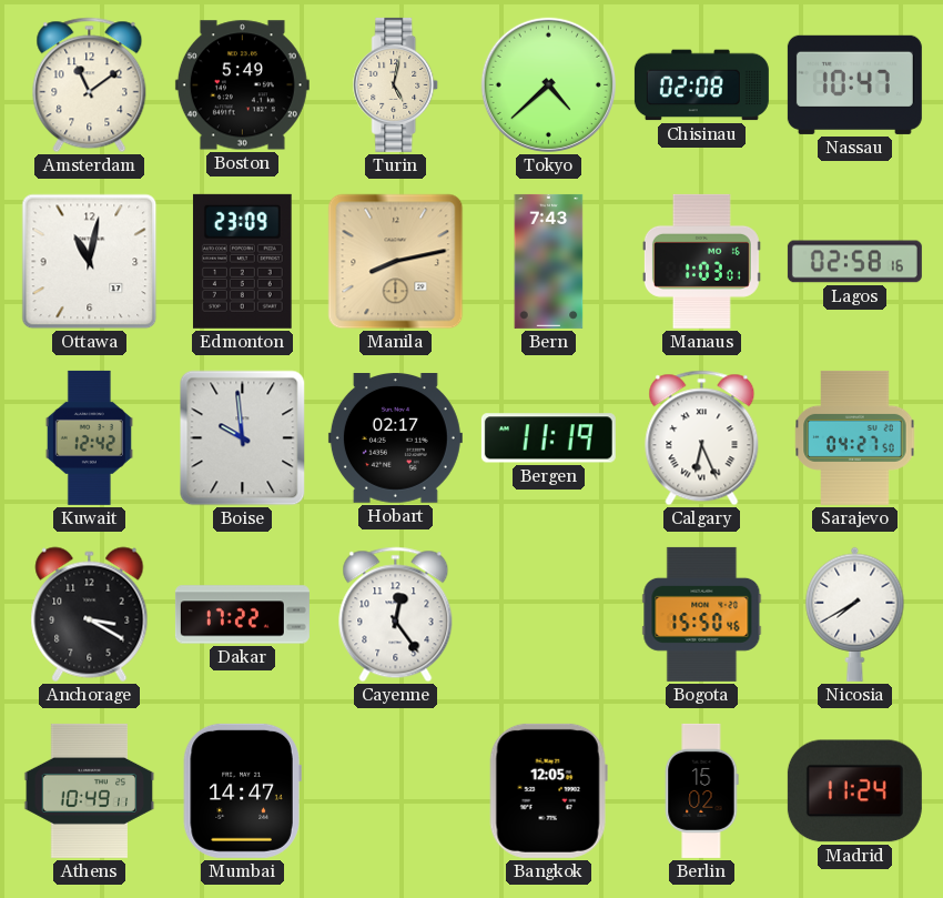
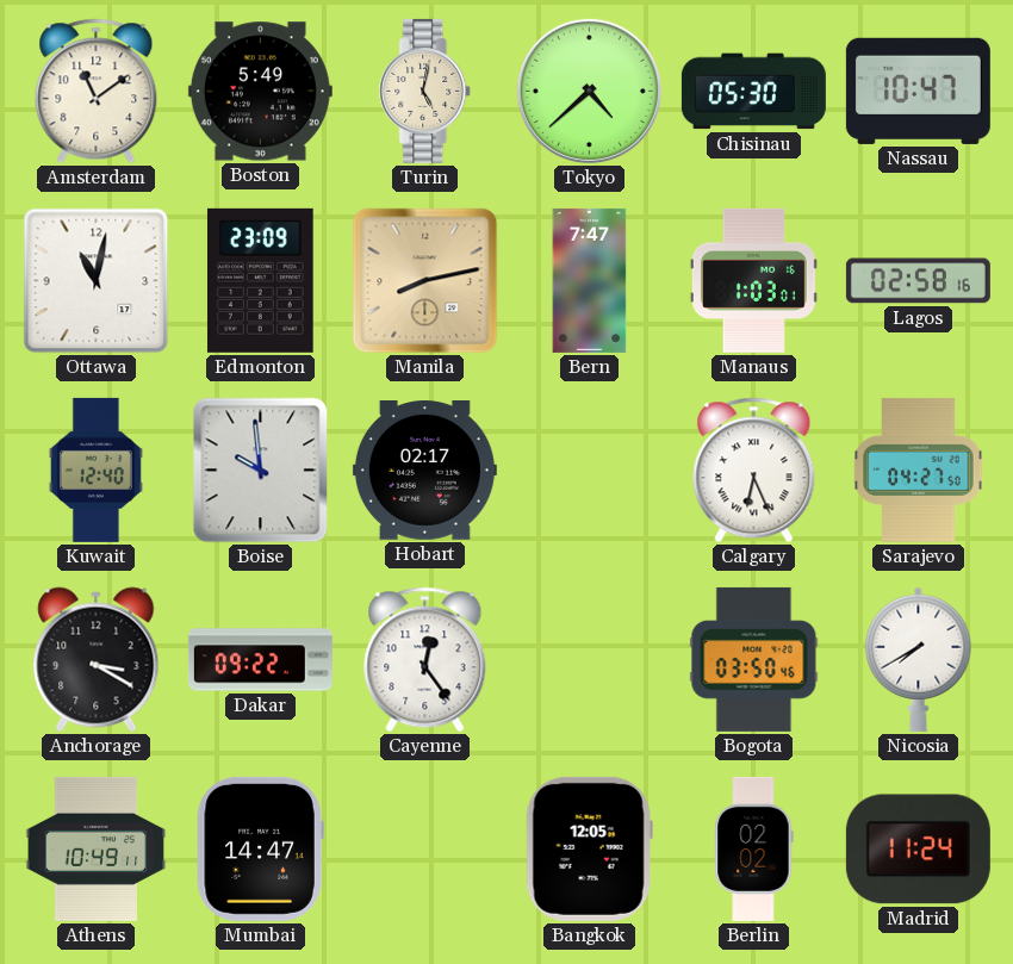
Chisinau: 02:08 -> 05:30 (753, 92)
Bern: 7:43 -> 7:47 (590, 280)
Kuwait: 12:42 -> 12:40 (95, 469)
Bergen: 11:19 -> none (548, 438)
Dakar: 17:22 -> 09:22 (260, 660)
Bogota: 15:50 -> 03:50 (754, 659)
Berlin: 15:02 -> 02:02 (754, 848)
